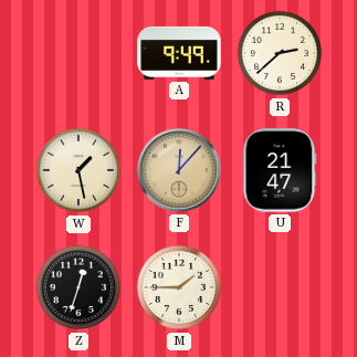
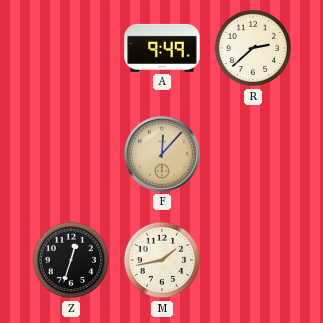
W: 1:28 -> none (78, 170)
U: 21:47 -> none (280, 170)
M: 1:45 -> 1:43 (162, 260)
